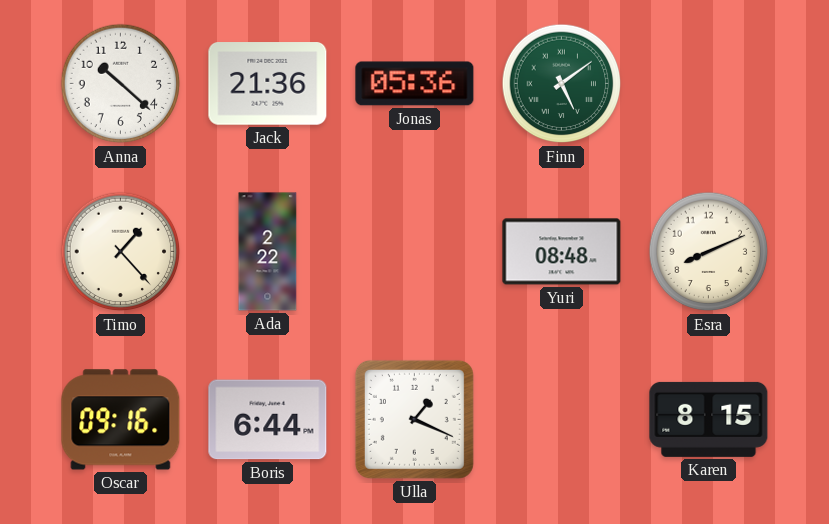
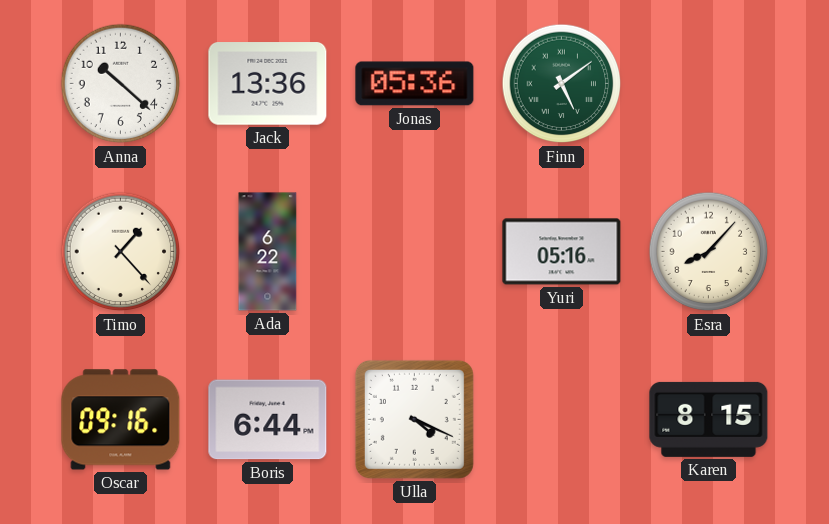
Jack: 21:36 -> 13:36 (268, 84)
Ada: 2:22 -> 6:22 (268, 252)
Yuri: 08:48 -> 05:16 (562, 252)
Esra: 8:11 -> 8:07 (709, 252)
Ulla: 1:19 -> 4:19 (414, 419)
